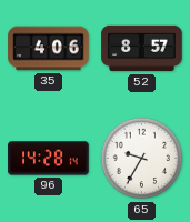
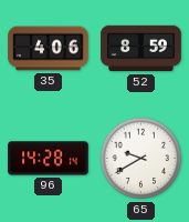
52: 8:57 -> 8:59 (141, 49)
65: 9:35 -> 9:40 (141, 159)
